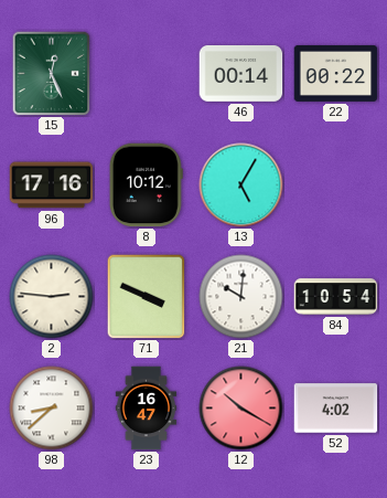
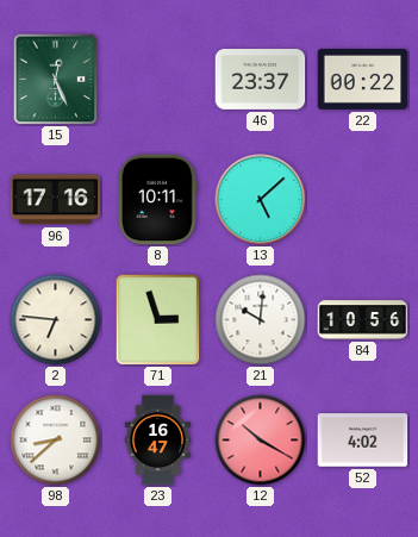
46: 00:14 -> 23:37 (261, 80)
8: 10:12 -> 10:11 (157, 200)
13: 5:05 -> 5:08 (261, 200)
2: 2:46 -> 6:46 (56, 320)
71: 3:49 -> 2:57 (158, 320)
84: 10:54 -> 10:56 (363, 320)
